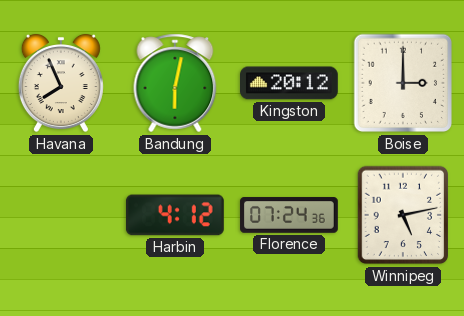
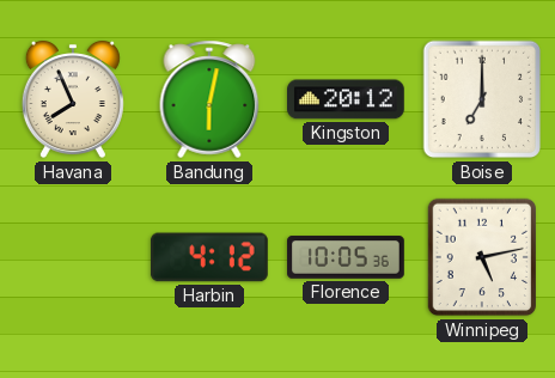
Boise: 3:00 -> 7:00 (482, 99)
Florence: 07:24 -> 10:05 (346, 257)
